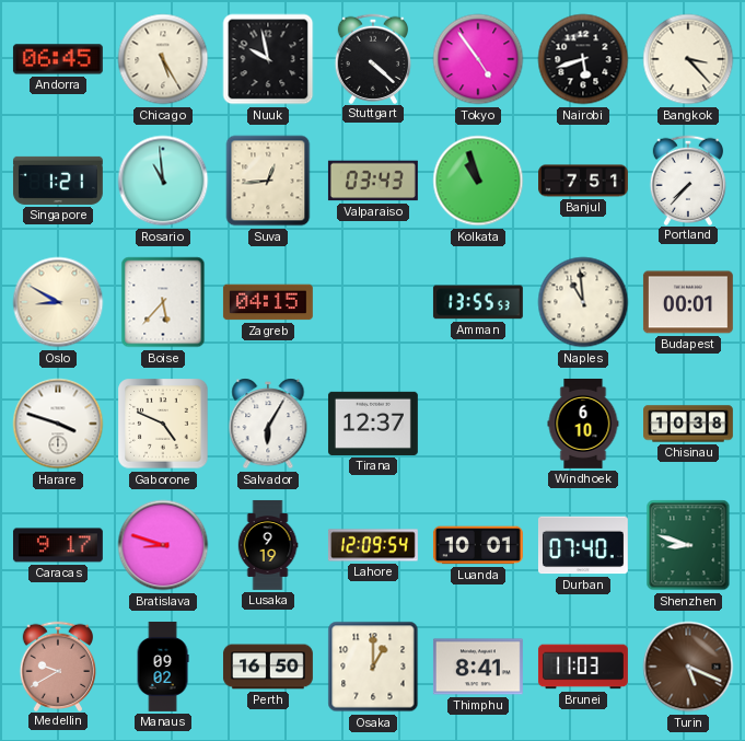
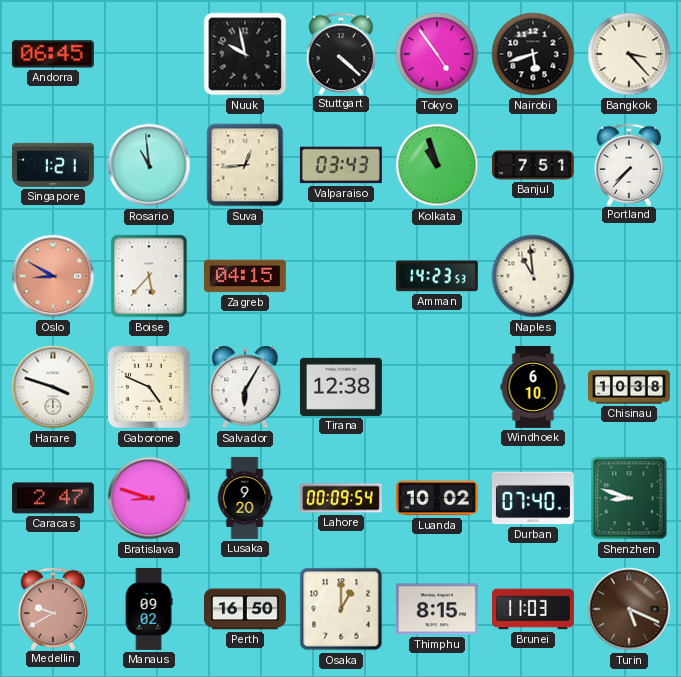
Chicago: 5:25 -> none (163, 59)
Oslo dial: cream -> salmon (53, 276)
Amman: 13:55 -> 14:23 (437, 276)
Budapest: 00:01 -> none (688, 302)
Tirana: 12:37 -> 12:38 (341, 387)
Caracas: 9:17 -> 2:47 (53, 498)
Lusaka: 9:19 -> 9:20 (245, 498)
Lahore: 12:09 -> 00:09 (341, 498)
Luanda: 10:01 -> 10:02 (437, 498)
Thimphu: 8:41 -> 8:15 (437, 609)
